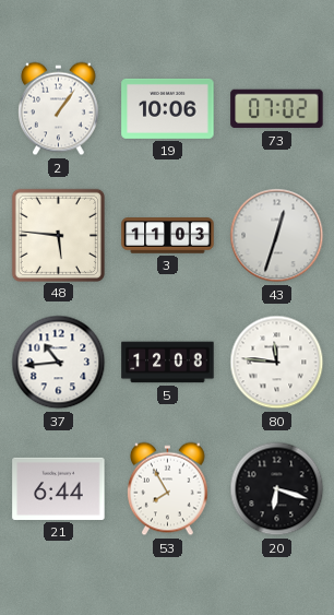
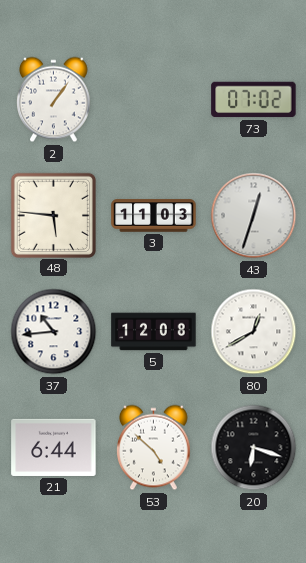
19: 10:06 -> none (168, 108)
80: 11:46 -> 12:40 (254, 332)
53: 7:55 -> 4:52 (154, 448)
